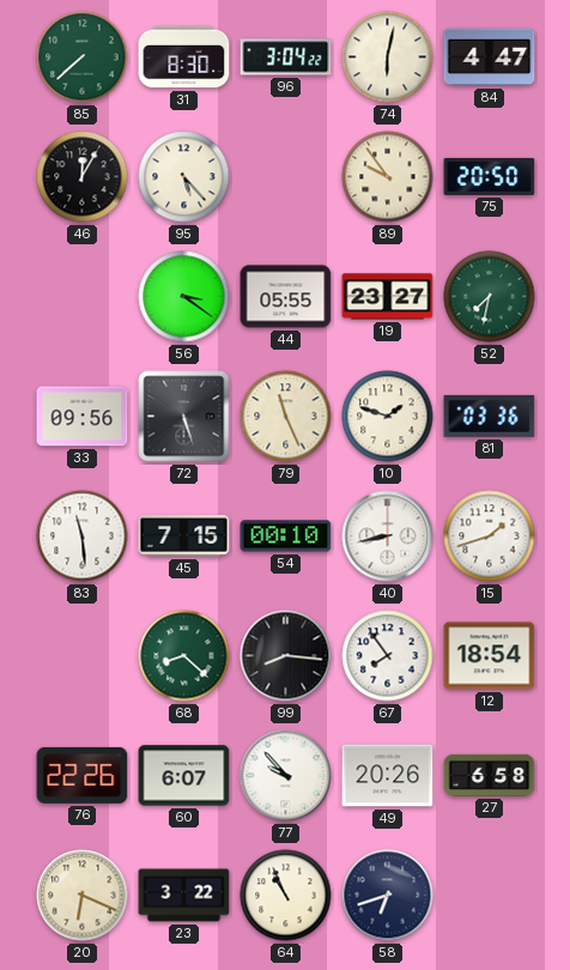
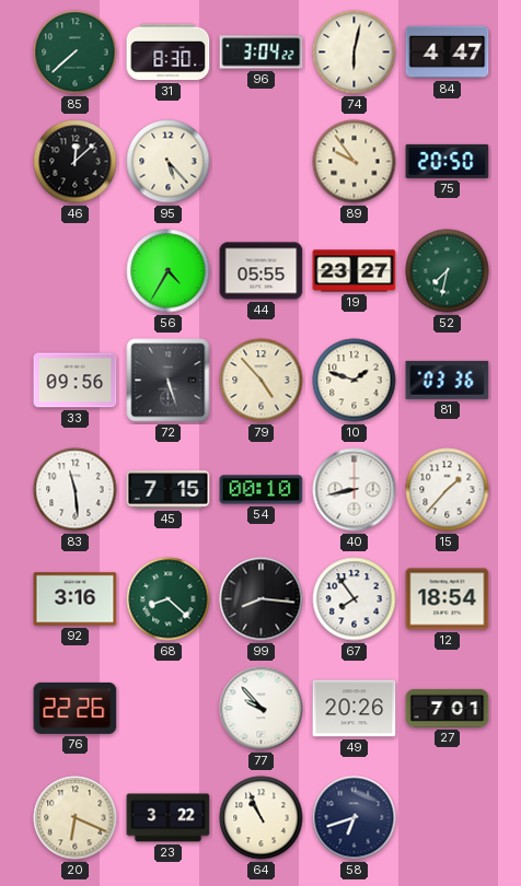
46: 12:05 -> 12:08 (76, 162)
56: 3:21 -> 4:35 (169, 271)
79: 11:26 -> 4:53 (262, 381)
15: 1:42 -> 1:37 (448, 490)
92: none -> 3:16 (76, 599)
60: 6:07 -> none (184, 776)
27: 6:58 -> 7:01 (448, 708)
